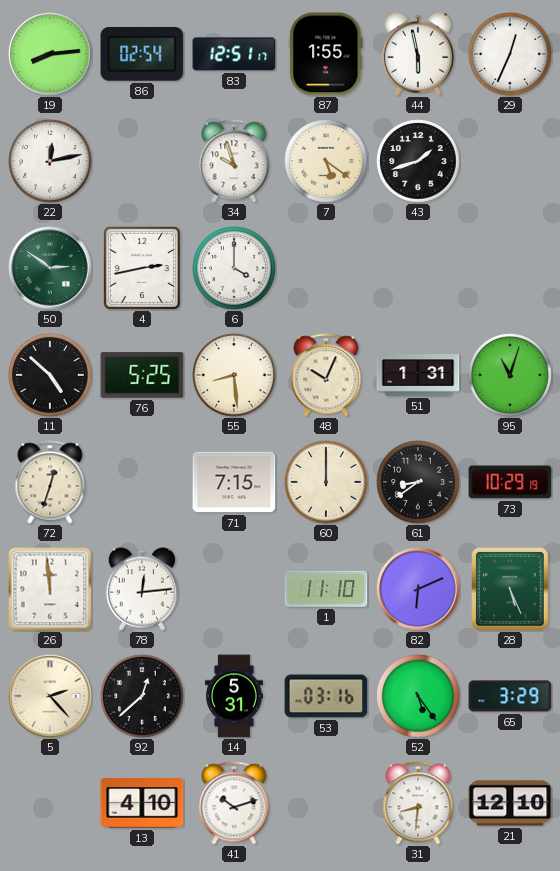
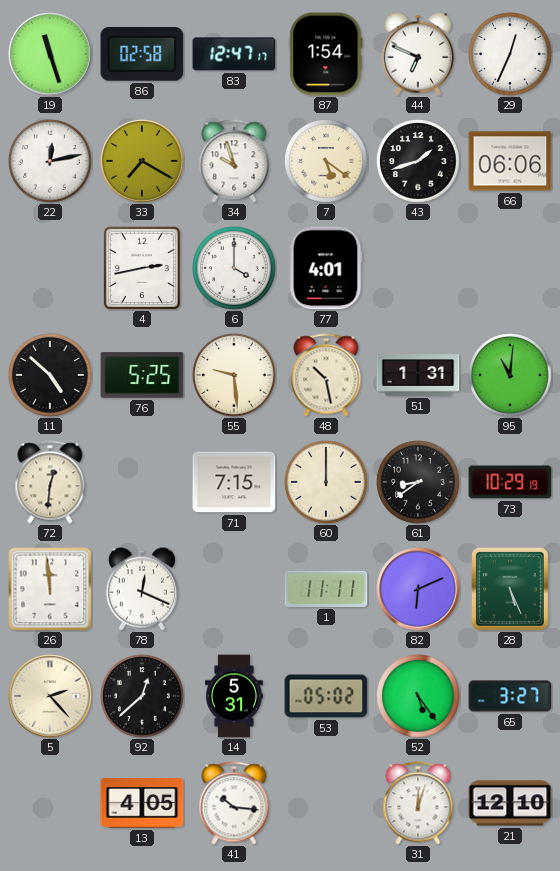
19: 8:14 -> 11:27 (50, 54)
86: 02:54 -> 02:58 (142, 55)
83: 12:51 -> 12:47 (234, 54)
87: 1:55 -> 1:54 (326, 54)
44: 5:58 -> 6:49 (418, 54)
33: none -> 7:20 (142, 161)
66: none -> 06:06 (510, 161)
50: 2:51 -> none (50, 268)
77: none -> 4:01 (326, 268)
55: 8:29 -> 9:29 (234, 375)
48: 10:04 -> 10:28 (326, 375)
95: 11:03 -> 11:01 (510, 375)
72: 12:33 -> 12:31 (50, 482)
78: 12:14 -> 12:19 (142, 589)
1: 11:10 -> 11:11 (326, 589)
53: 03:16 -> 05:02 (326, 696)
65: 3:29 -> 3:27 (510, 696)
13: 4:10 -> 4:05 (142, 803)
41: 10:12 -> 10:16 (234, 803)
31: 8:31 -> 12:03 (418, 803)
